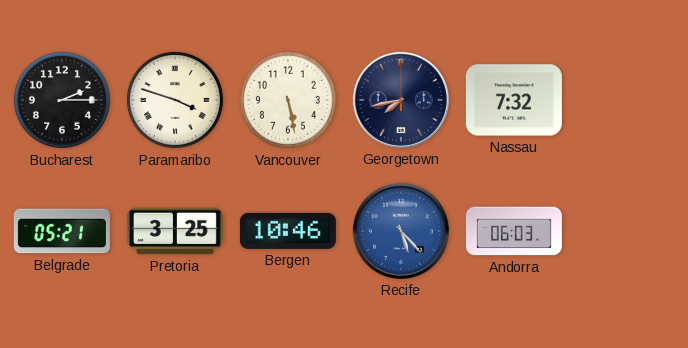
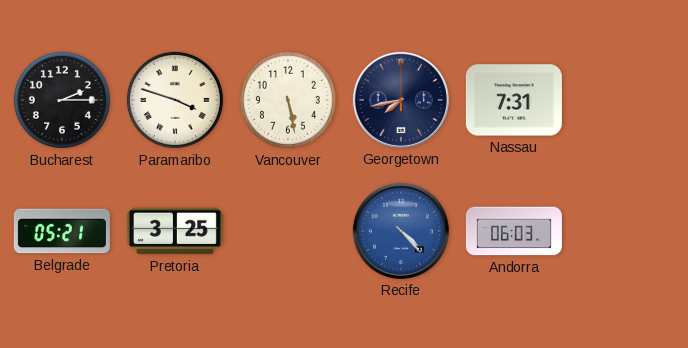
Nassau: 7:32 -> 7:31 (514, 100)
Bergen: 10:46 -> none (288, 231)
Recife: 5:23 -> 4:23 (401, 231)
